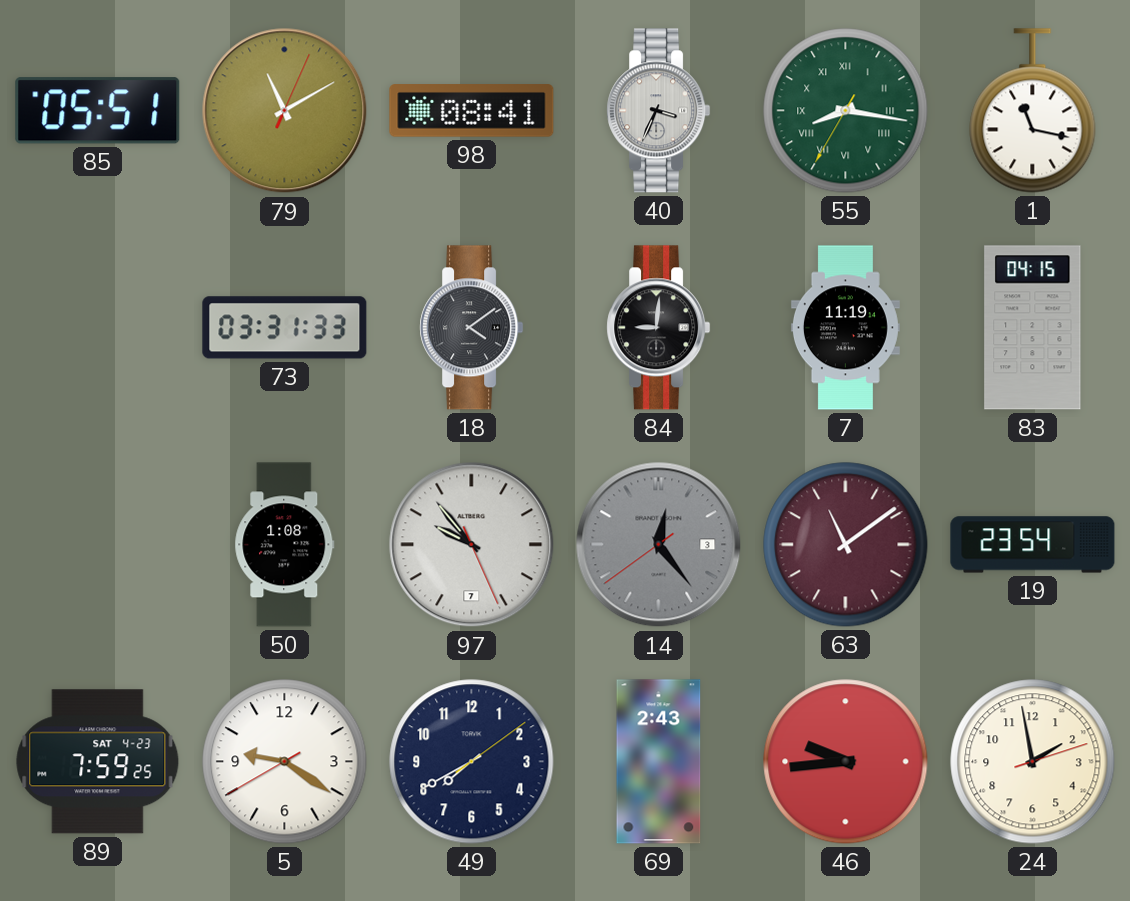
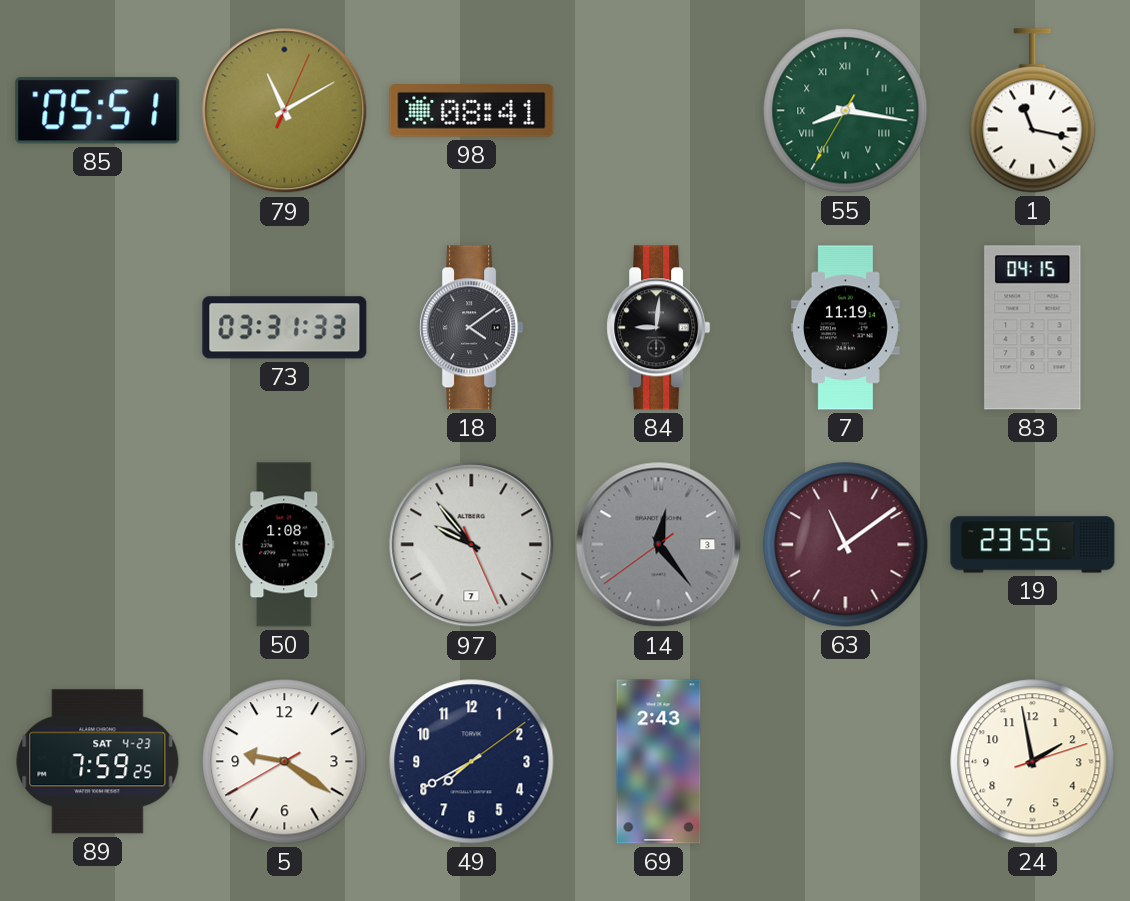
40: 3:34 -> none (659, 111)
19: 23:54 -> 23:55 (1033, 545)
46: 9:44 -> none (846, 762)
